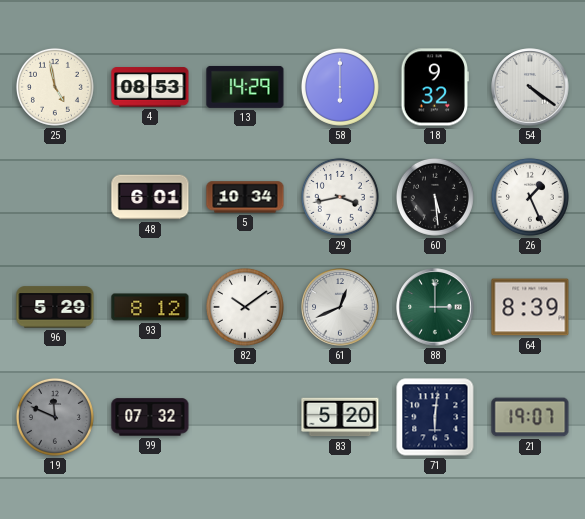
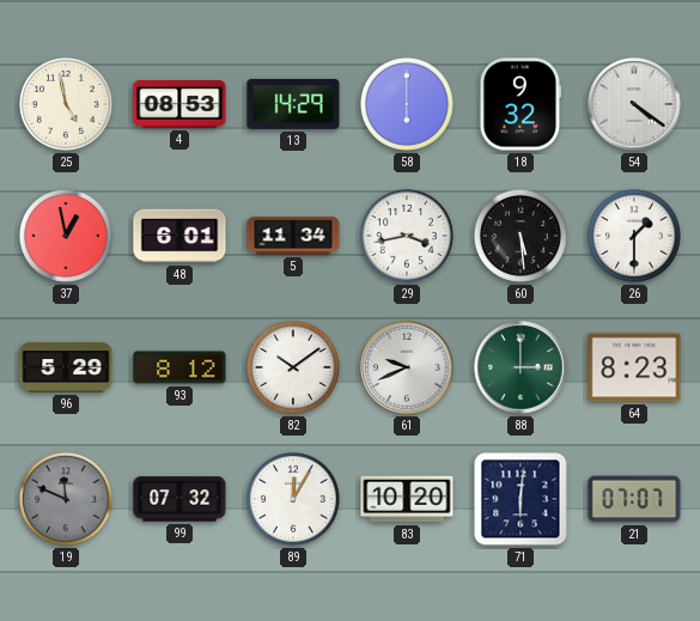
37: none -> 12:58 (66, 236)
5: 10:34 -> 11:34 (293, 236)
26: 1:26 -> 1:30 (634, 236)
61: 12:41 -> 9:41 (407, 367)
64: 8:39 -> 8:23 (634, 367)
89: none -> 12:05 (293, 499)
83: 5:20 -> 10:20 (407, 499)
21: 19:07 -> 07:07 (634, 499)
